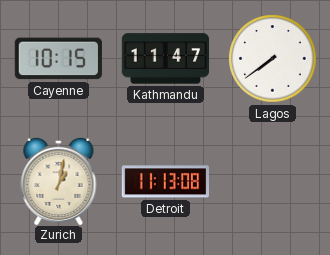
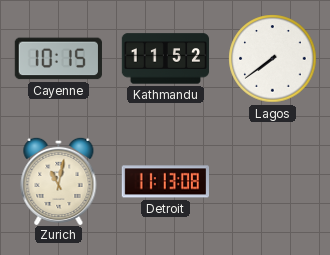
Kathmandu: 11:47 -> 11:52 (166, 59)
Zurich: 1:02 -> 11:02 (59, 180)
